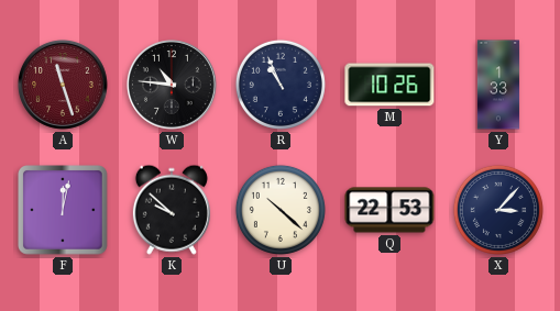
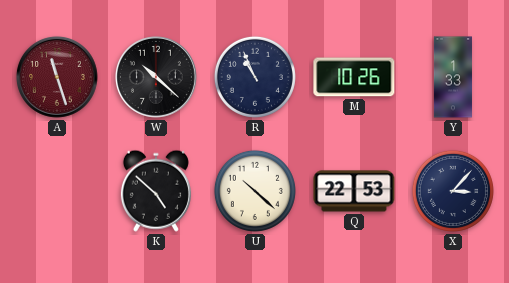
W: 10:46 -> 10:22 (156, 77)
F: 12:02 -> none (64, 211)
K: 9:52 -> 4:52 (156, 191)
